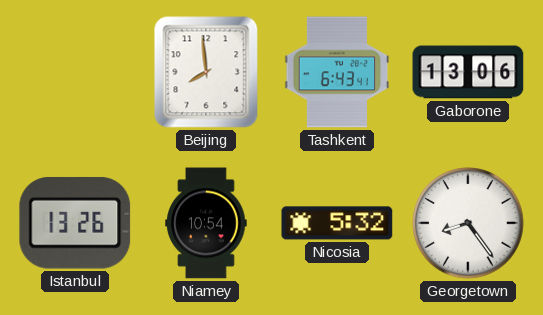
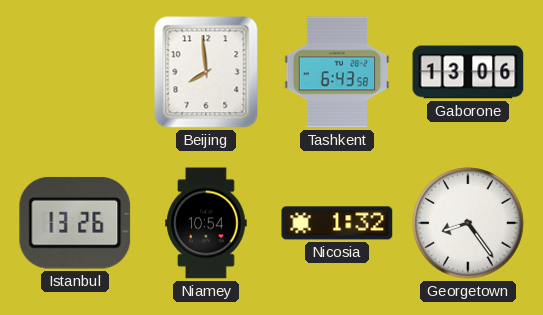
Tashkent: 6:43:41 -> 6:43:58 (337, 72)
Nicosia: 5:32 -> 1:32 (337, 223)
